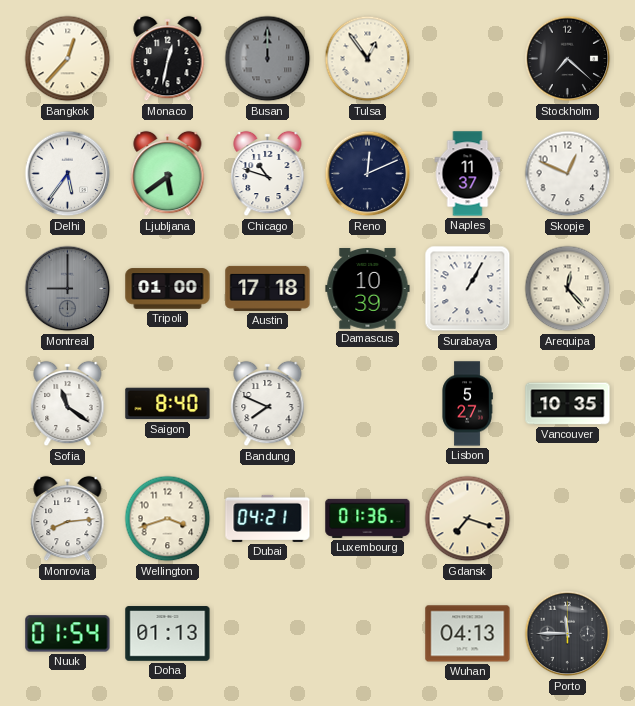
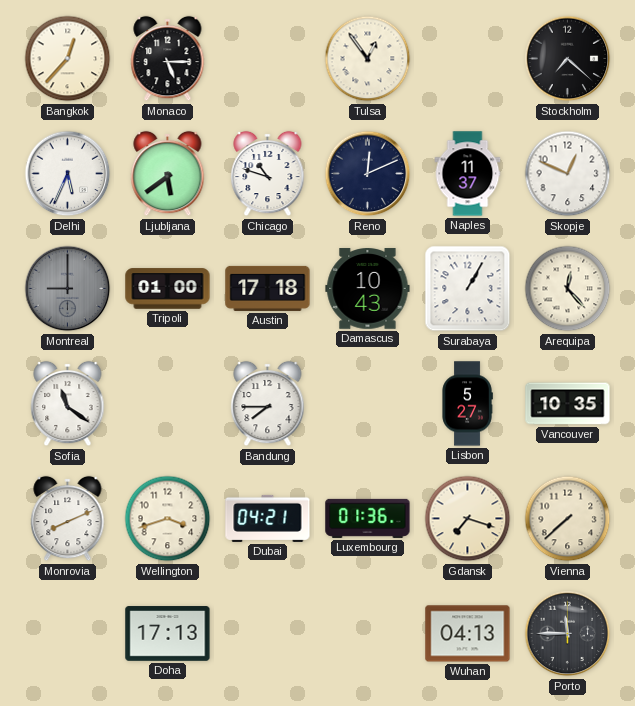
Monaco: 12:32 -> 5:15 (168, 59)
Busan: 12:00 -> none (268, 59)
Delhi: 5:36 -> 5:34 (68, 174)
Damascus: 10:39 -> 10:43 (368, 289)
Saigon: 8:40 -> none (168, 404)
Bandung: 7:49 -> 7:45 (268, 404)
Monrovia: 8:14 -> 8:11 (68, 519)
Vienna: none -> 7:38 (568, 519)
Nuuk: 01:54 -> none (68, 634)
Doha: 01:13 -> 17:13 (168, 634)
